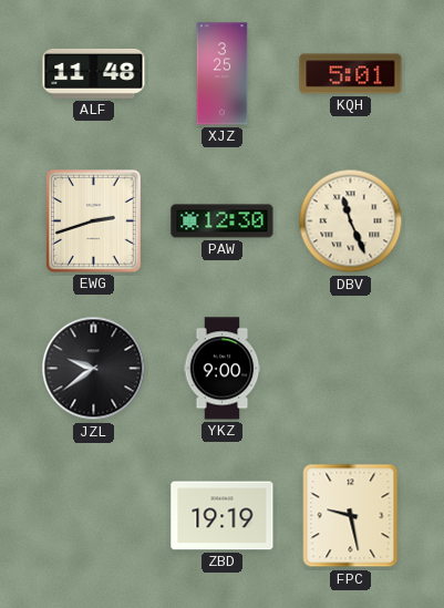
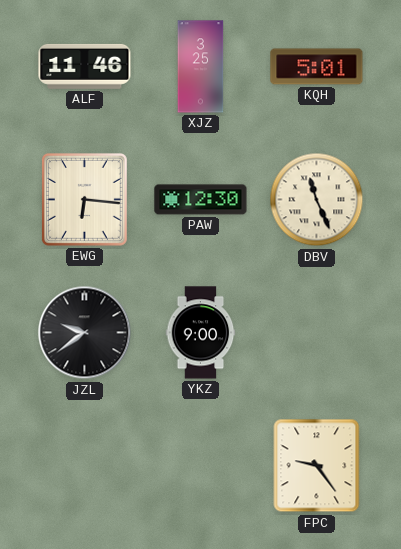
ALF: 11:48 -> 11:46 (85, 66)
EWG: 2:42 -> 6:16 (84, 199)
ZBD: 19:19 -> none (223, 516)
FPC: 9:28 -> 9:24 (317, 466)
